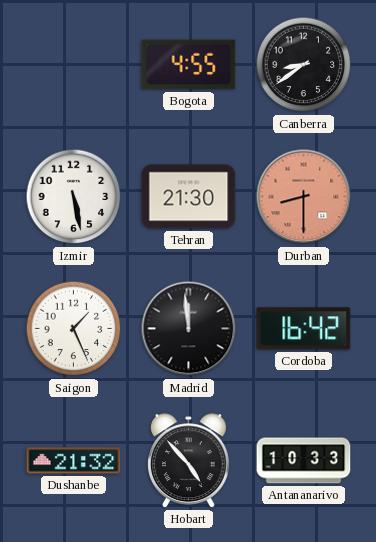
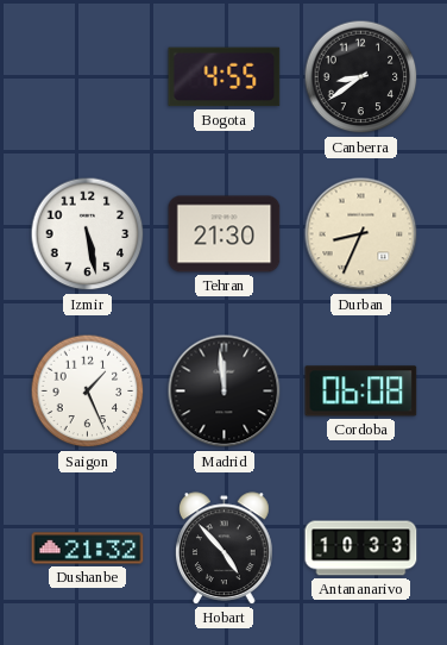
Durban: 8:30 -> 8:34 (361, 234)
Durban dial: salmon -> cream (361, 234)
Cordoba: 16:42 -> 06:08 (361, 392)
